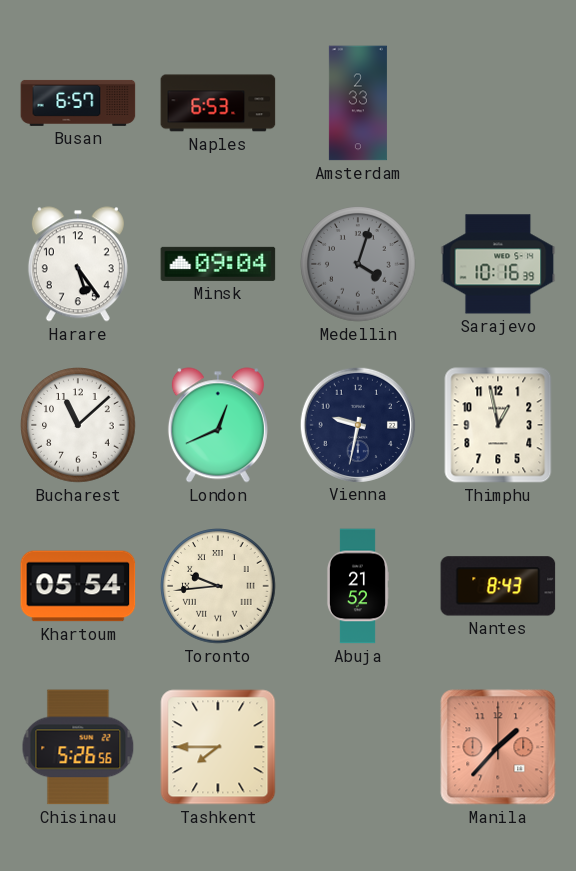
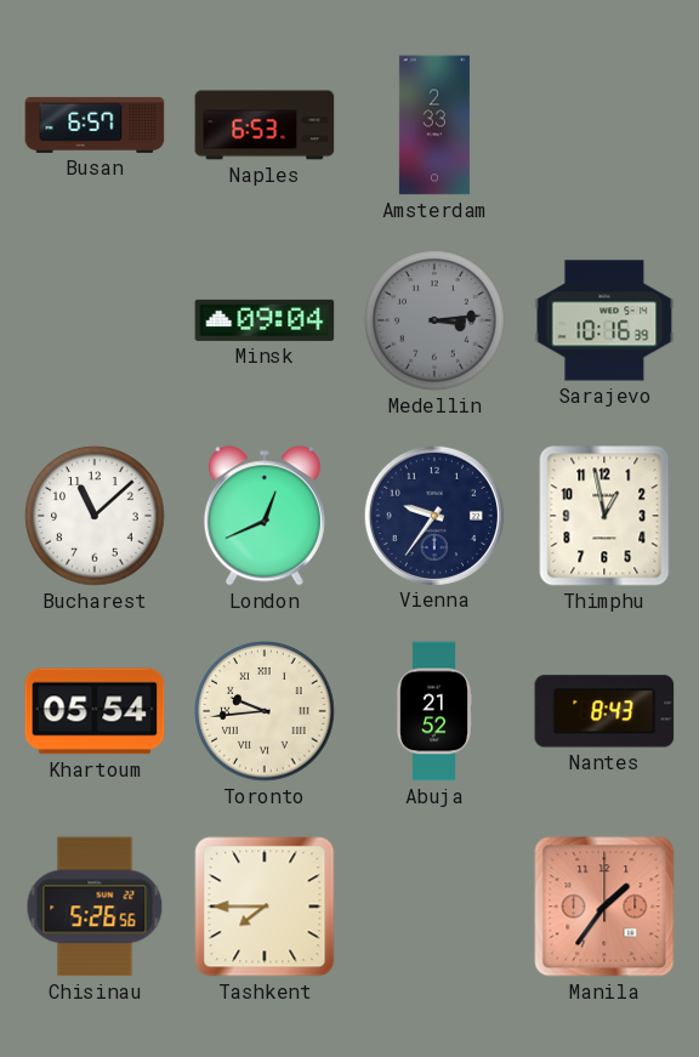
Harare: 5:24 -> none (78, 264)
Medellin: 4:03 -> 3:14 (434, 320)
Vienna: 9:32 -> 9:36 (433, 515)
Manila: 1:37 -> 1:36 (604, 907)
